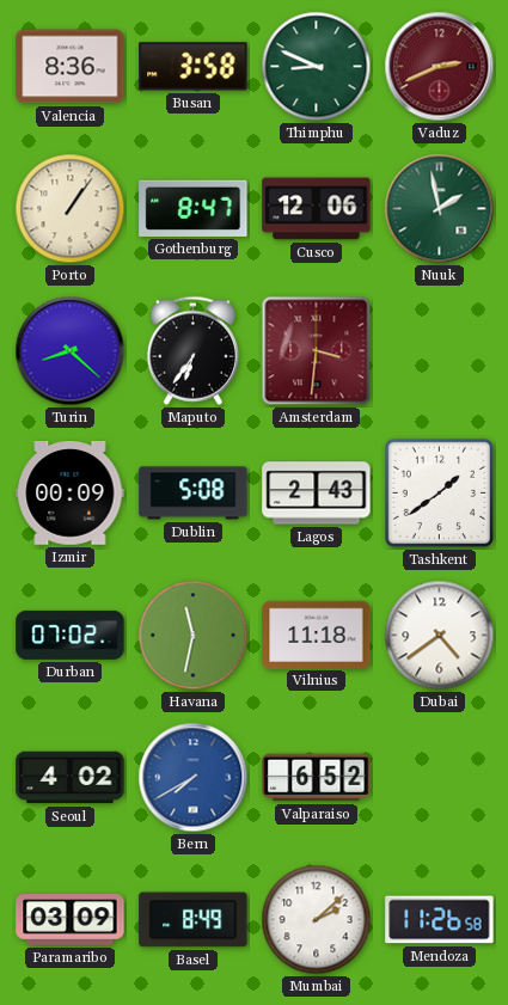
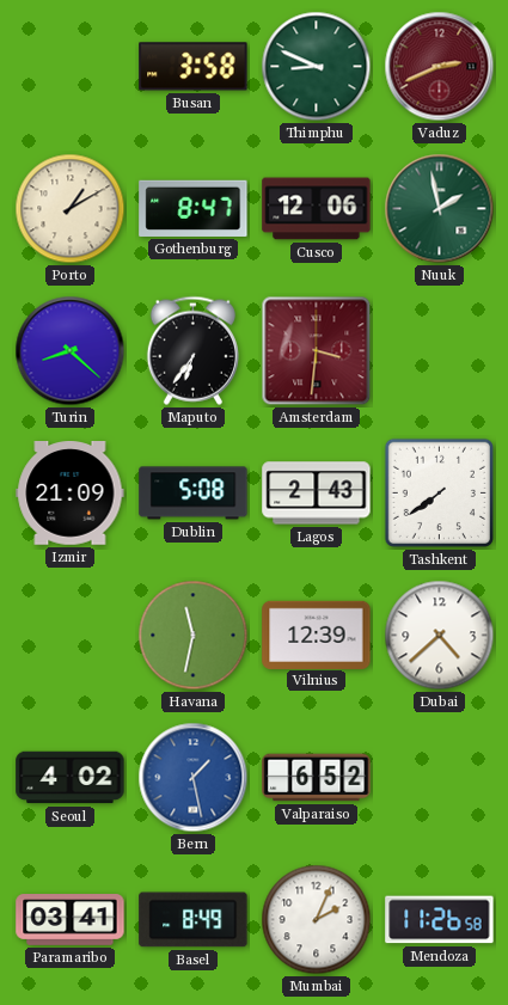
Valencia: 8:36 -> none (71, 67)
Porto: 1:06 -> 1:10 (71, 209)
Izmir: 00:09 -> 21:09 (71, 494)
Tashkent: 1:39 -> 7:39 (439, 492)
Durban: 07:02 -> none (71, 635)
Vilnius: 11:18 -> 12:39 (317, 635)
Dubai: 4:39 -> 4:38 (440, 636)
Bern: 7:40 -> 1:28 (194, 778)
Paramaribo: 03:09 -> 03:41 (71, 920)
Mumbai: 2:08 -> 2:04 (317, 920)
